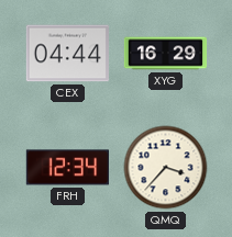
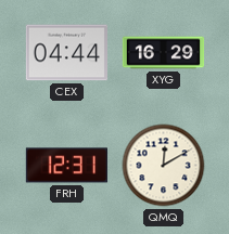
FRH: 12:34 -> 12:31 (66, 166)
QMQ: 3:37 -> 12:10 (164, 166)
